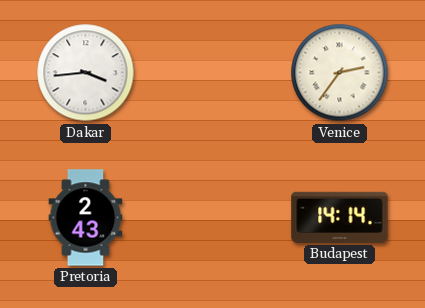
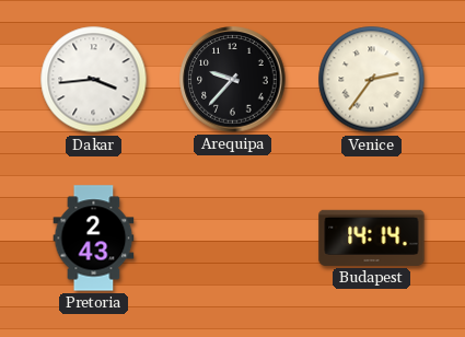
Arequipa: none -> 9:37 (233, 80)
